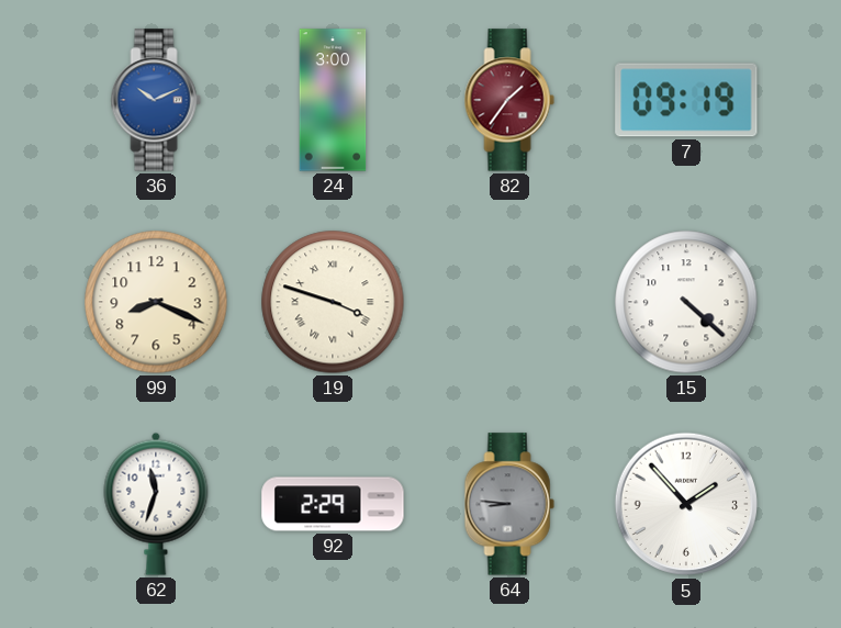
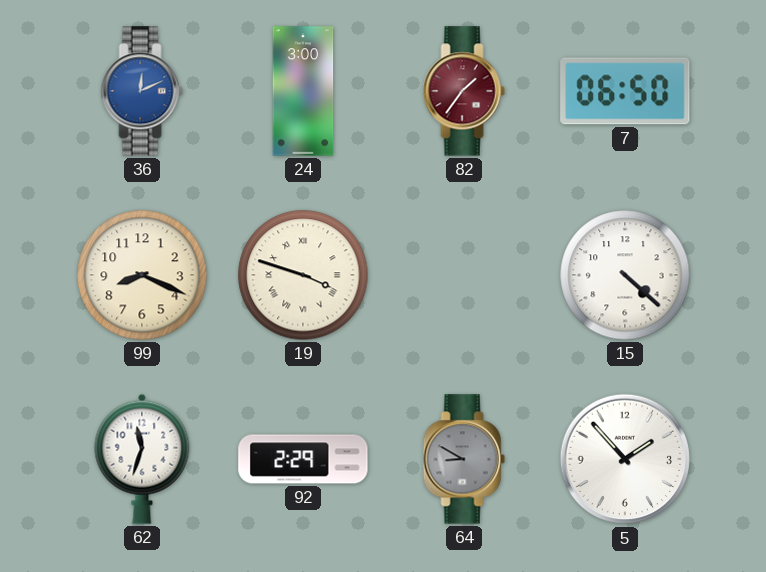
36: 10:11 -> 12:11 (142, 91)
7: 09:19 -> 06:50 (625, 91)
64: 8:46 -> 8:50 (464, 459)
